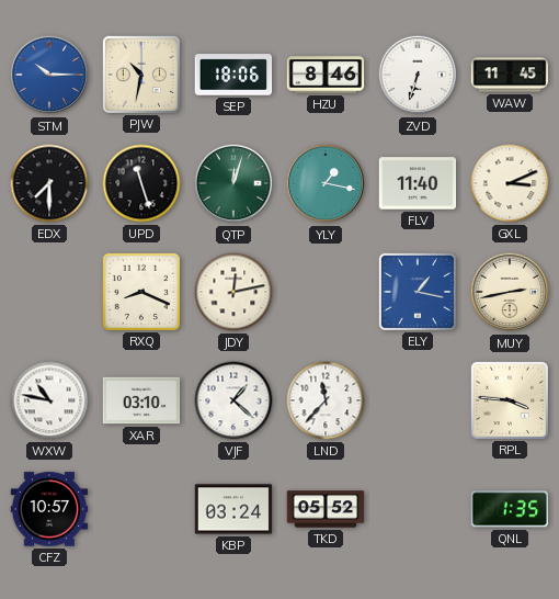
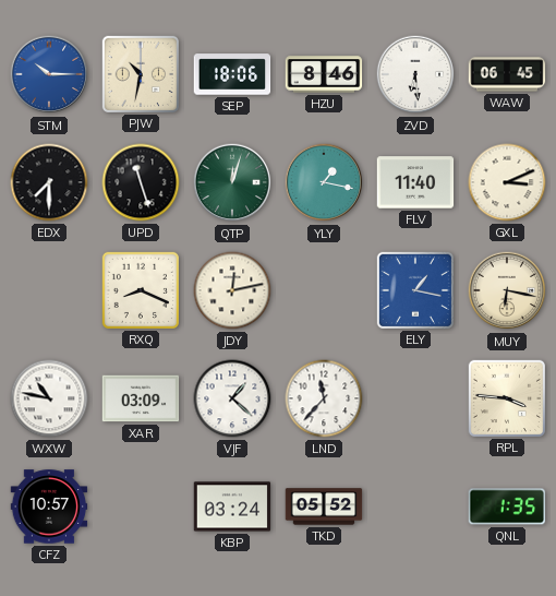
ZVD: 6:33 -> 6:29 (415, 74)
WAW: 11:45 -> 06:45 (507, 74)
MUY: 2:43 -> 6:17 (507, 290)
XAR: 03:10 -> 03:09 (141, 398)
